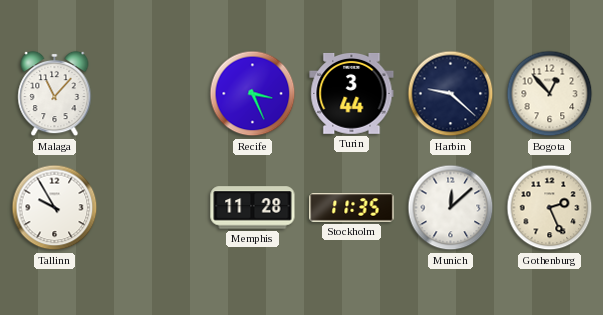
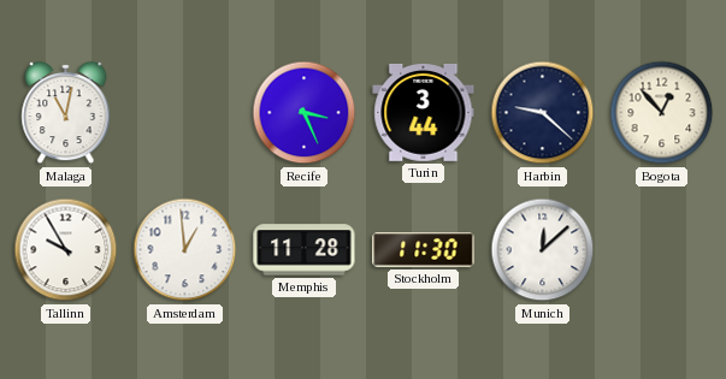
Malaga: 11:07 -> 11:02 (66, 113)
Amsterdam: none -> 12:59 (185, 250)
Stockholm: 11:35 -> 11:30 (424, 250)
Gothenburg: 2:26 -> none (550, 208)
